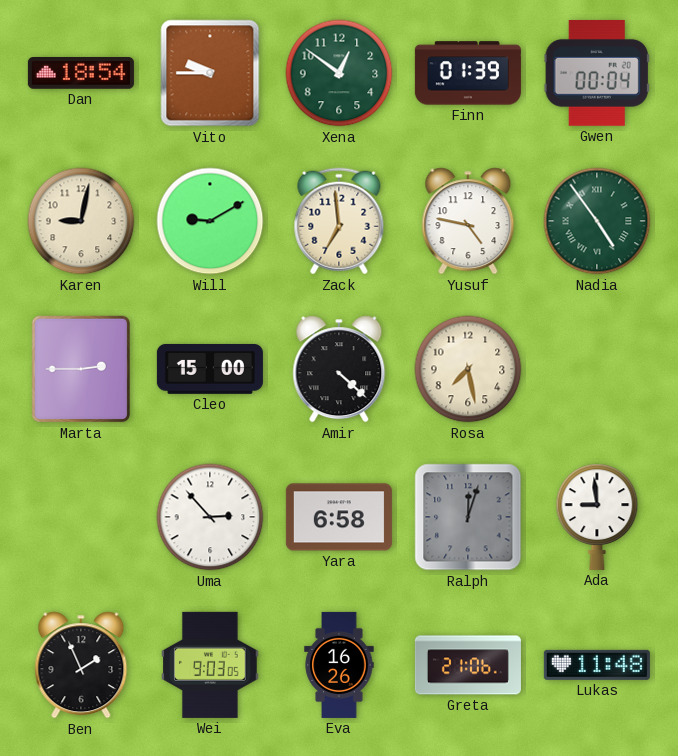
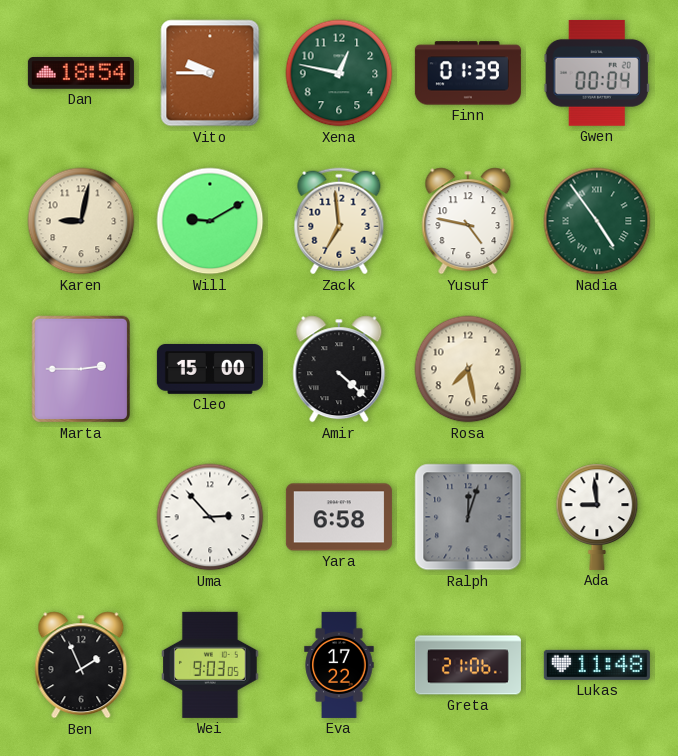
Xena: 12:51 -> 12:47 (339, 73)
Eva: 16:26 -> 17:22 (339, 665)
